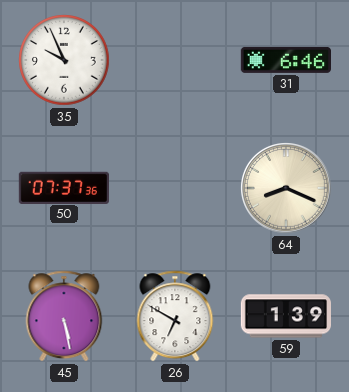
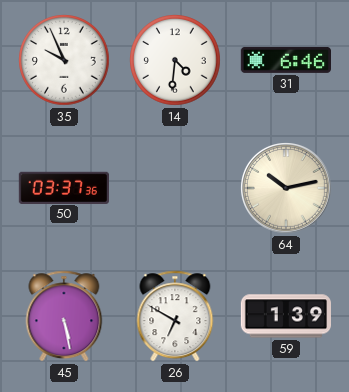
14: none -> 4:31 (176, 61)
50: 07:37 -> 03:37 (64, 187)
64: 8:19 -> 10:13 (287, 189)
